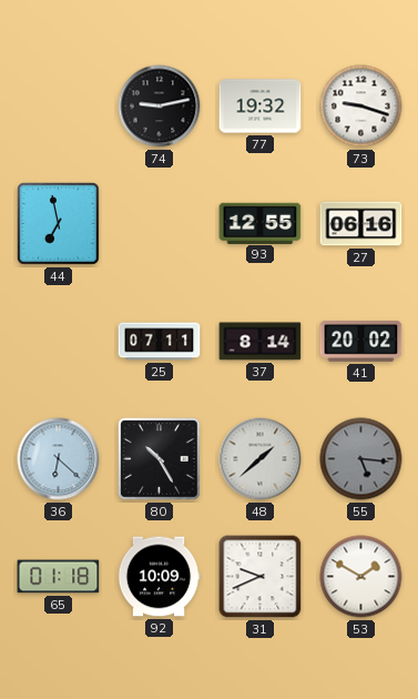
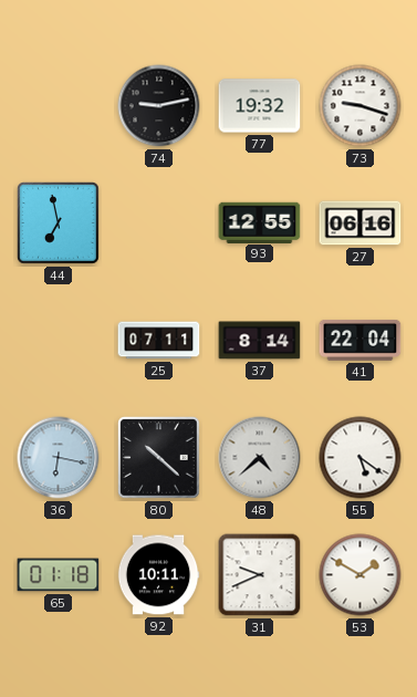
41: 20:02 -> 22:04 (361, 340)
36: 6:22 -> 6:17 (59, 458)
80: 10:25 -> 10:22 (159, 458)
48: 1:38 -> 4:38 (260, 458)
55: 5:16 -> 5:21 (361, 458)
55 dial: grey -> white (361, 458)
92: 10:09 -> 10:11 (158, 575)
